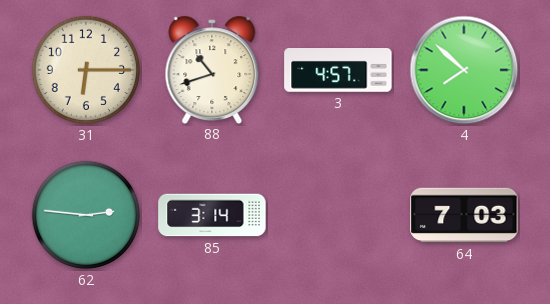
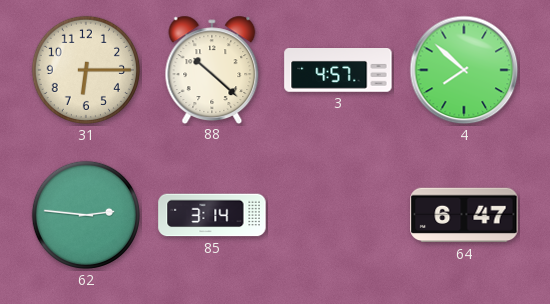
88: 10:42 -> 10:22 (212, 69)
64: 7:03 -> 6:47 (464, 215)
